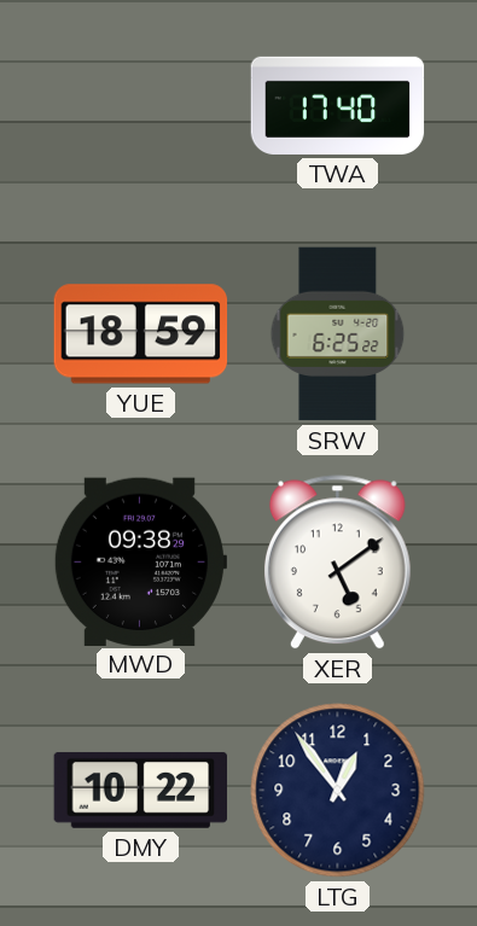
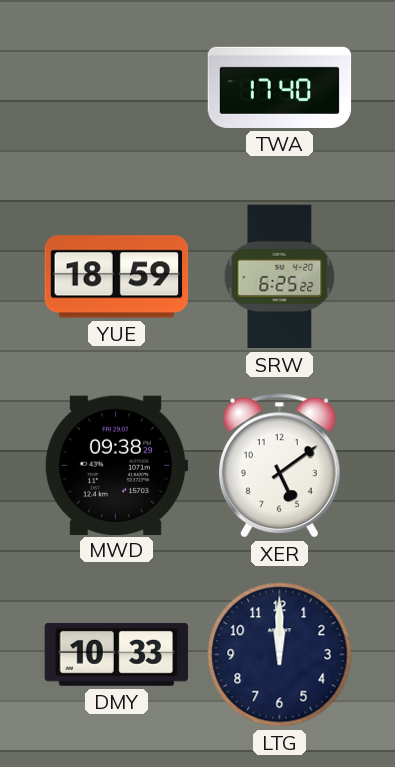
DMY: 10:22 -> 10:33 (117, 654)
LTG: 12:54 -> 12:00 (280, 655)
